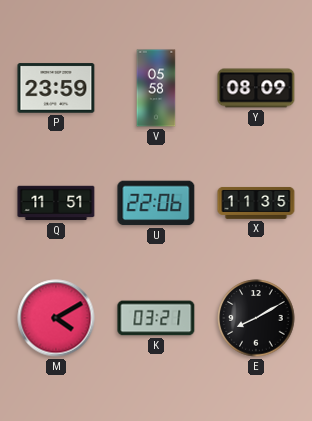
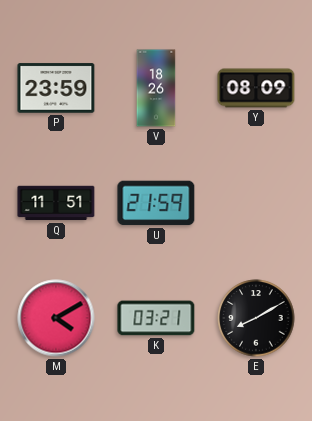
V: 05:58 -> 18:26 (156, 88)
U: 22:06 -> 21:59 (156, 203)
X: 11:35 -> none (256, 203)
